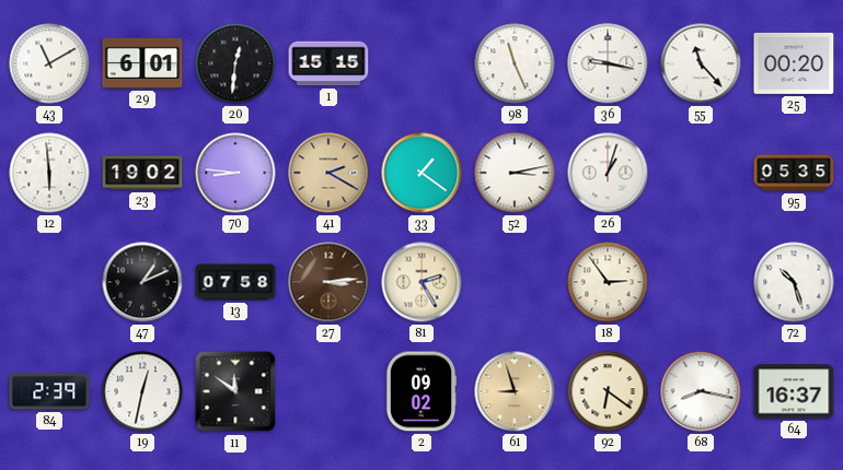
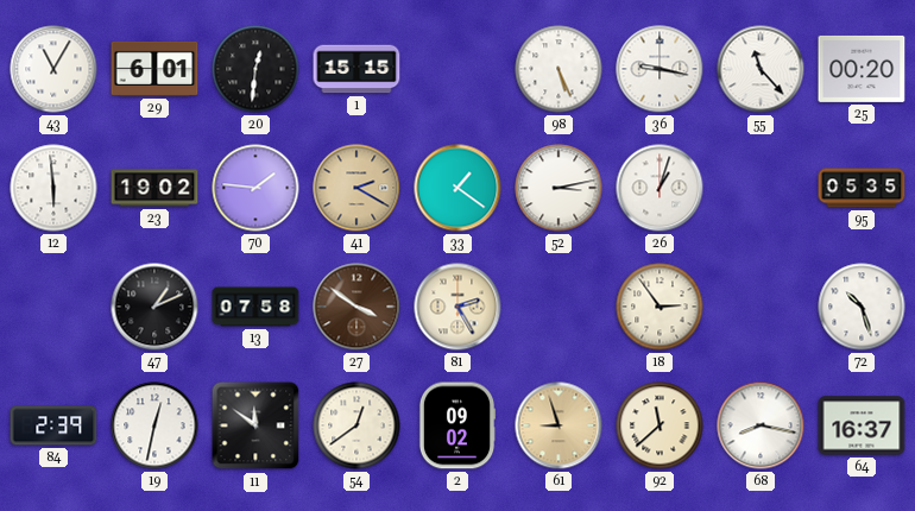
43: 11:10 -> 11:05 (53, 69)
98: 11:26 -> 5:26 (559, 69)
70: 8:46 -> 1:46 (255, 188)
27: 3:14 -> 3:51 (356, 307)
54: none -> 12:39 (356, 425)
92: 6:21 -> 11:38 (660, 425)
